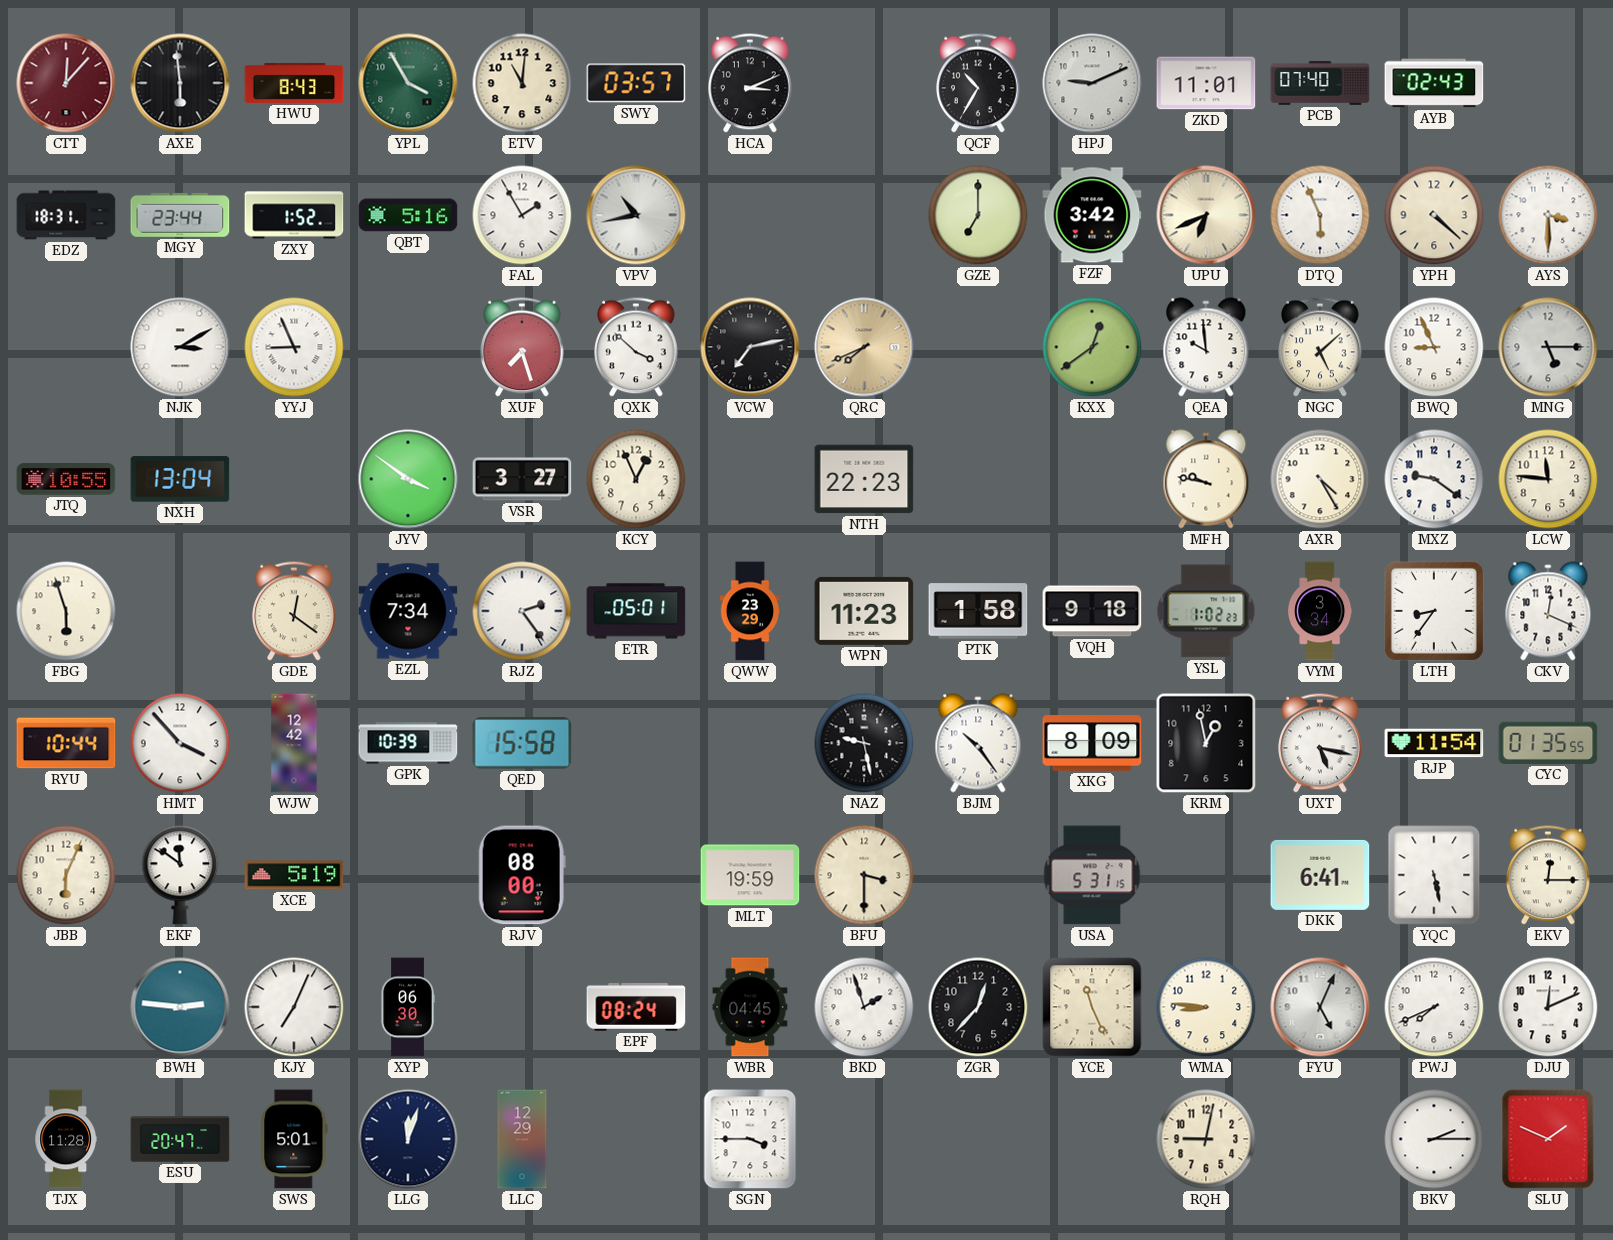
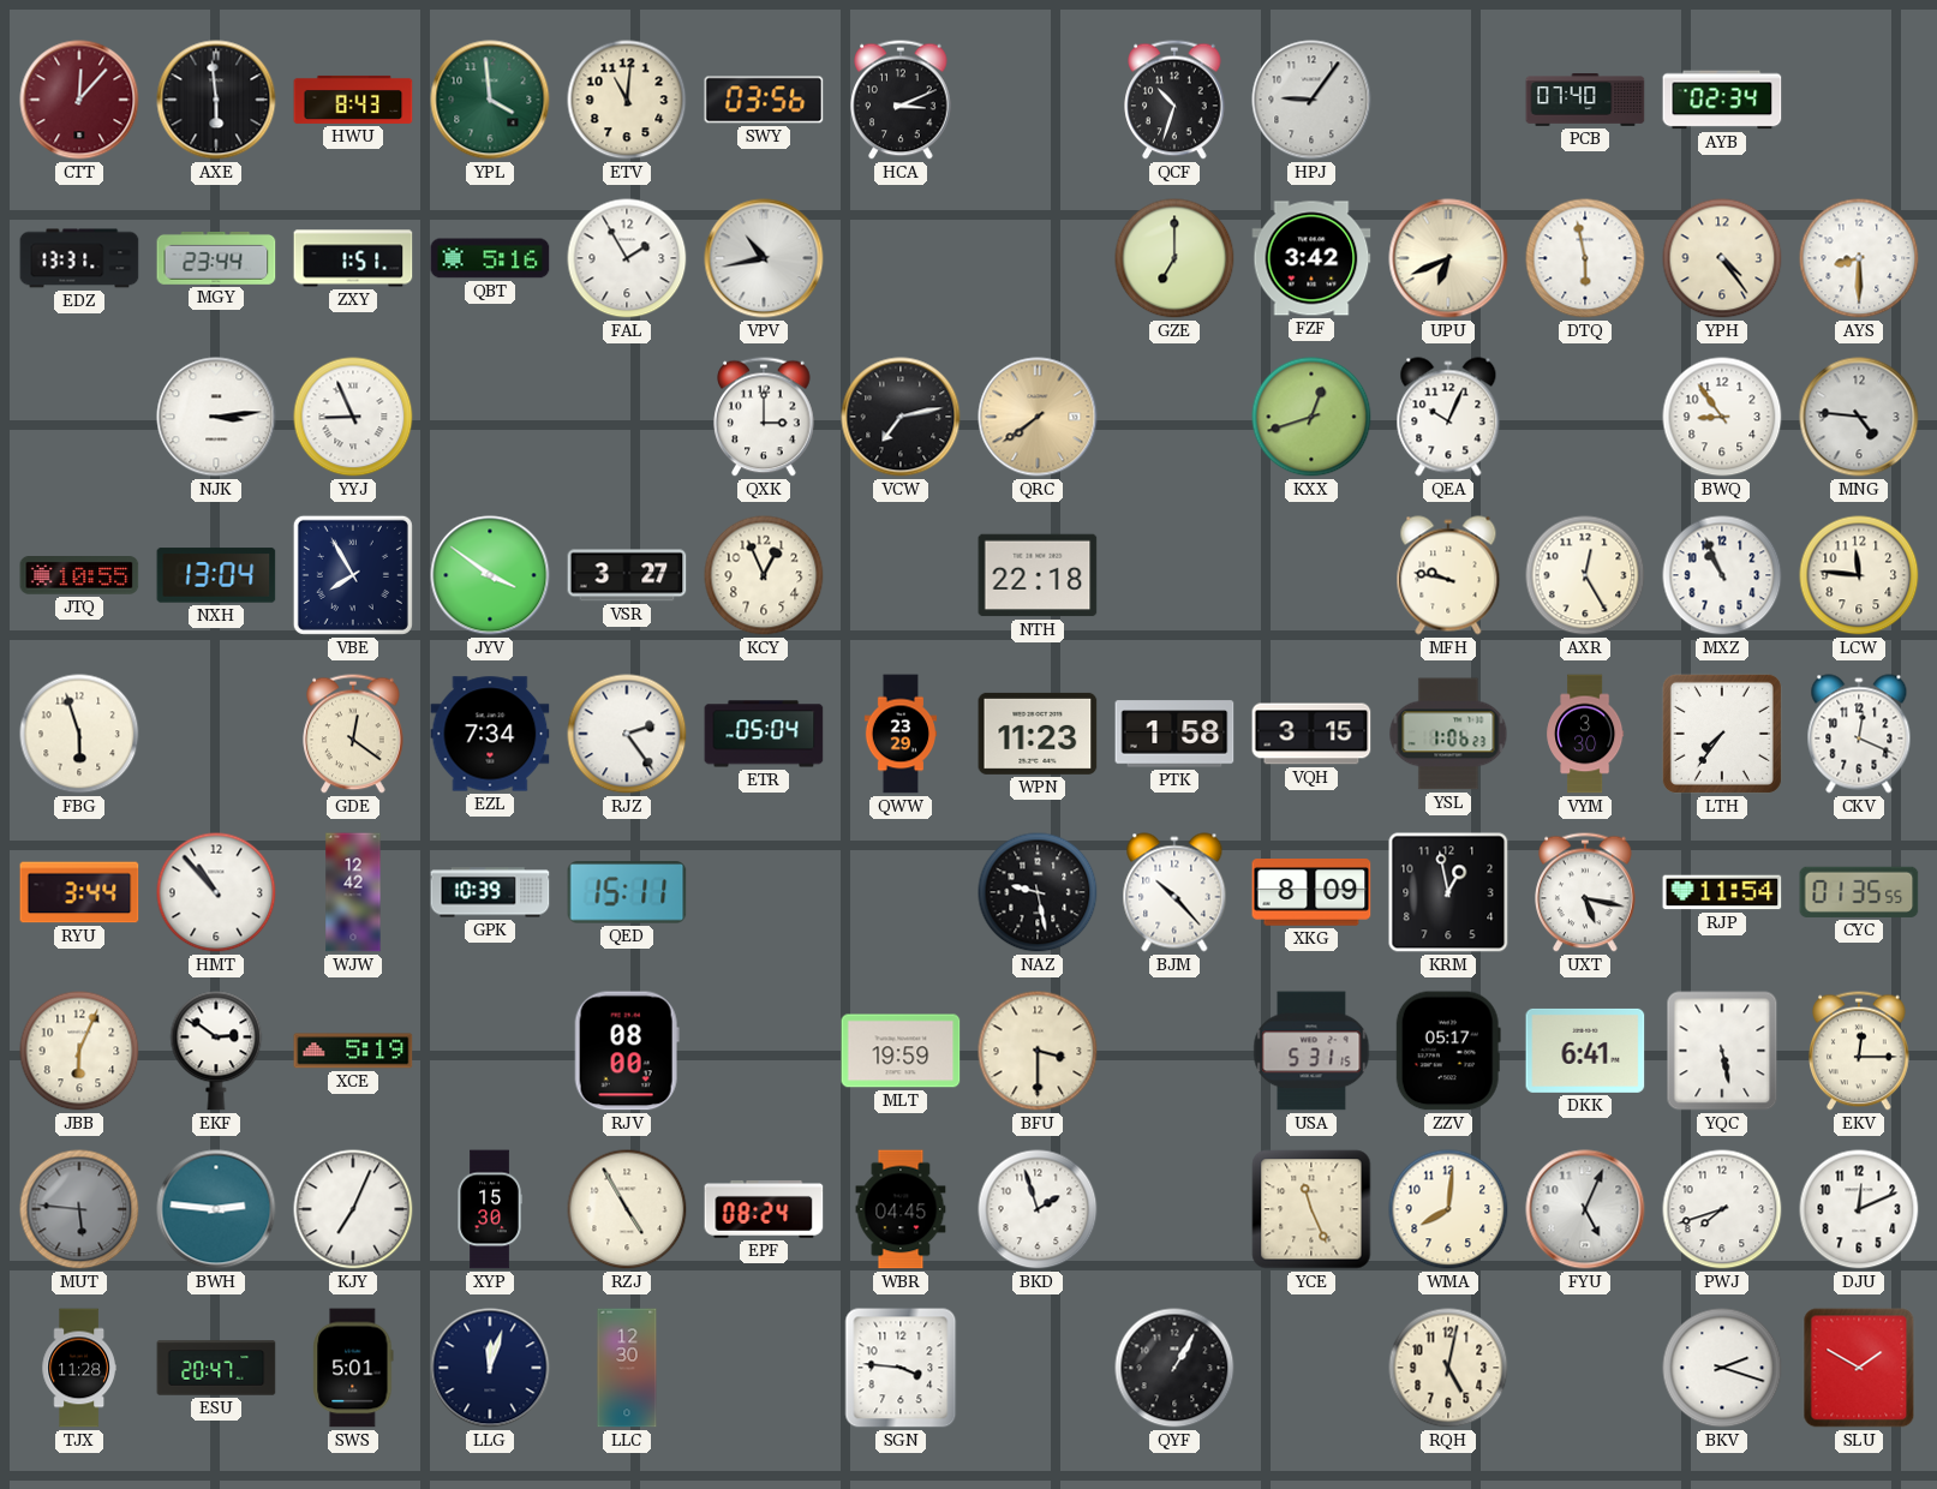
YPL: 3:55 -> 3:59 (490, 100)
SWY: 03:57 -> 03:56 (764, 100)
QCF: 10:35 -> 10:33 (1174, 100)
HPJ: 9:11 -> 9:06 (1311, 100)
ZKD: 11:01 -> none (1206, 83)
AYB: 02:43 -> 02:34 (1722, 100)
EDZ: 18:31 -> 13:31 (79, 258)
ZXY: 1:52 -> 1:51 (353, 258)
DTQ: 5:56 -> 5:58 (1585, 258)
YPH: 4:22 -> 4:24 (1722, 258)
AYS: 3:30 -> 8:30 (1859, 258)
NJK: 3:10 -> 3:14 (216, 417)
XUF: 7:27 -> none (522, 347)
QXK: 3:52 -> 3:00 (764, 417)
QRC: 7:41 -> 7:39 (1038, 417)
KXX: 12:39 -> 12:42 (1311, 417)
QEA: 9:59 -> 10:04 (1448, 417)
NGC: 5:08 -> none (1320, 347)
BWQ: 8:56 -> 8:54 (1722, 417)
MNG: 5:15 -> 4:46 (1859, 417)
VBE: none -> 7:55 (353, 575)
NTH: 22:23 -> 22:18 (1038, 575)
AXR: 4:25 -> 12:25 (1585, 575)
MXZ: 9:21 -> 10:56 (1722, 575)
ETR: 05:01 -> 05:04 (764, 734)
VQH: 9:18 -> 3:15 (1311, 734)
YSL: 1:02 -> 1:06 (1448, 734)
VYM: 3:34 -> 3:30 (1585, 734)
LTH: 8:36 -> 7:36 (1722, 734)
RYU: 10:44 -> 3:44 (79, 892)
HMT: 3:53 -> 10:53 (216, 892)
QED: 15:58 -> 15:11 (627, 892)
BJM: 10:24 -> 10:23 (1174, 892)
EKF: 11:51 -> 2:51 (216, 1051)
ZZV: none -> 05:17 (1448, 1051)
MUT: none -> 5:46 (79, 1209)
XYP: 06:30 -> 15:30 (490, 1209)
RZJ: none -> 4:55 (627, 1209)
ZGR: 12:37 -> none (978, 1007)
WMA: 8:46 -> 8:01 (1448, 1209)
PWJ: 7:41 -> 7:42 (1722, 1209)
LLC: 12:29 -> 12:30 (627, 1368)
SGN: 3:45 -> 3:46 (901, 1368)
QYF: none -> 1:05 (1174, 1368)
RQH: 9:02 -> 5:02 (1448, 1368)
BKV: 2:15 -> 2:18 (1722, 1368)
SLU: 1:49 -> 1:50 (1859, 1368)
